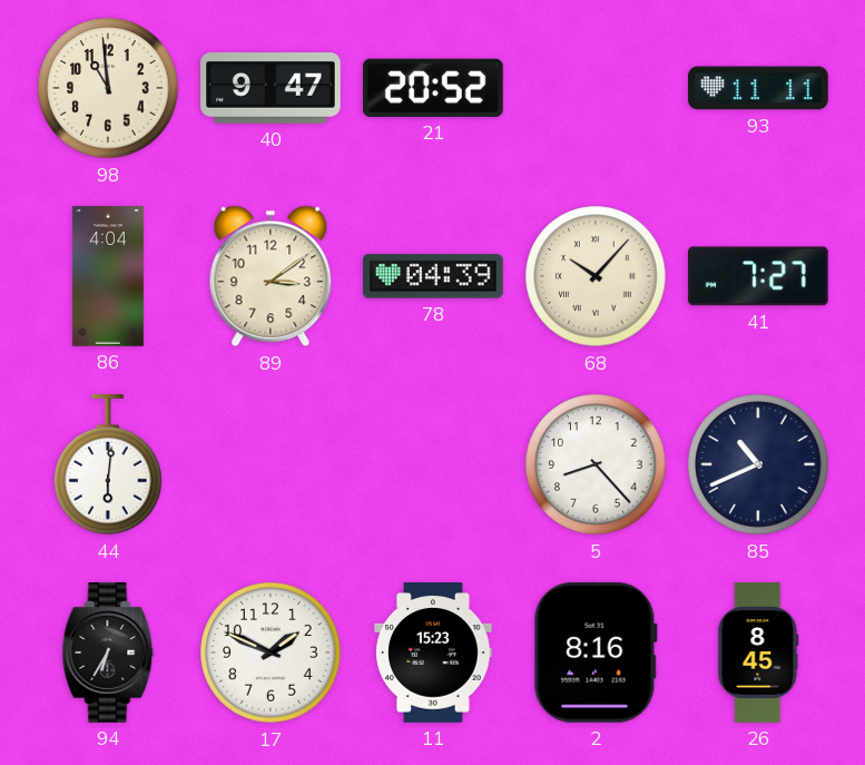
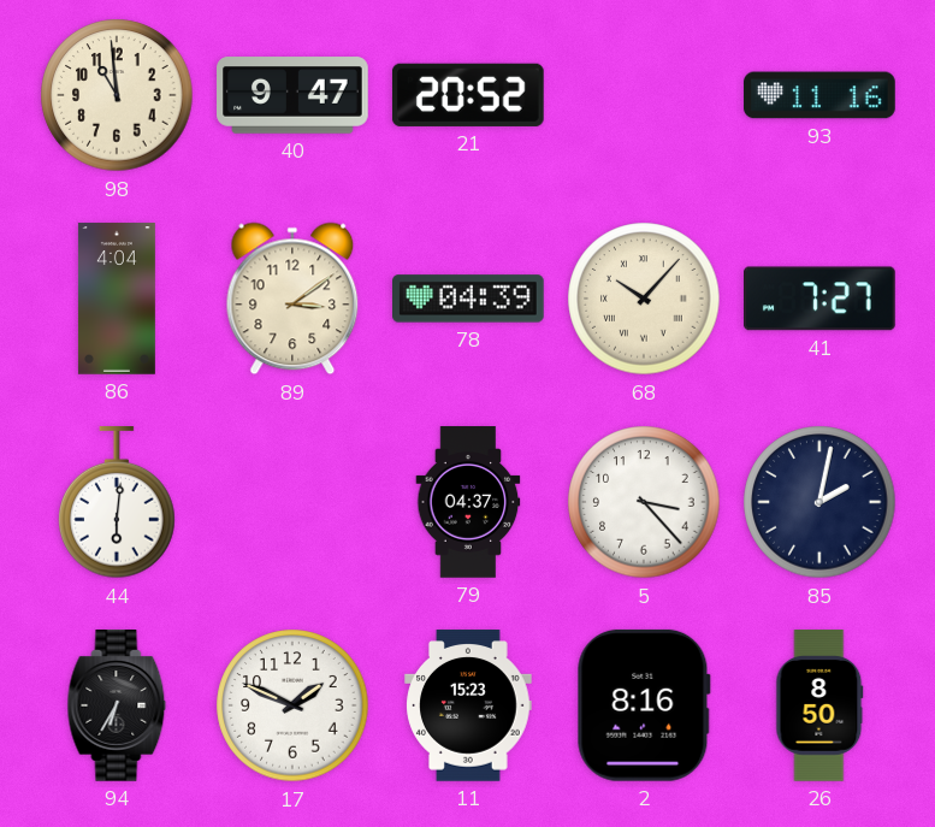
93: 11:11 -> 11:16 (819, 95)
79: none -> 04:37 (468, 502)
5: 8:23 -> 3:23 (644, 502)
85: 10:41 -> 2:02 (819, 502)
26: 8:45 -> 8:50 (819, 705)
